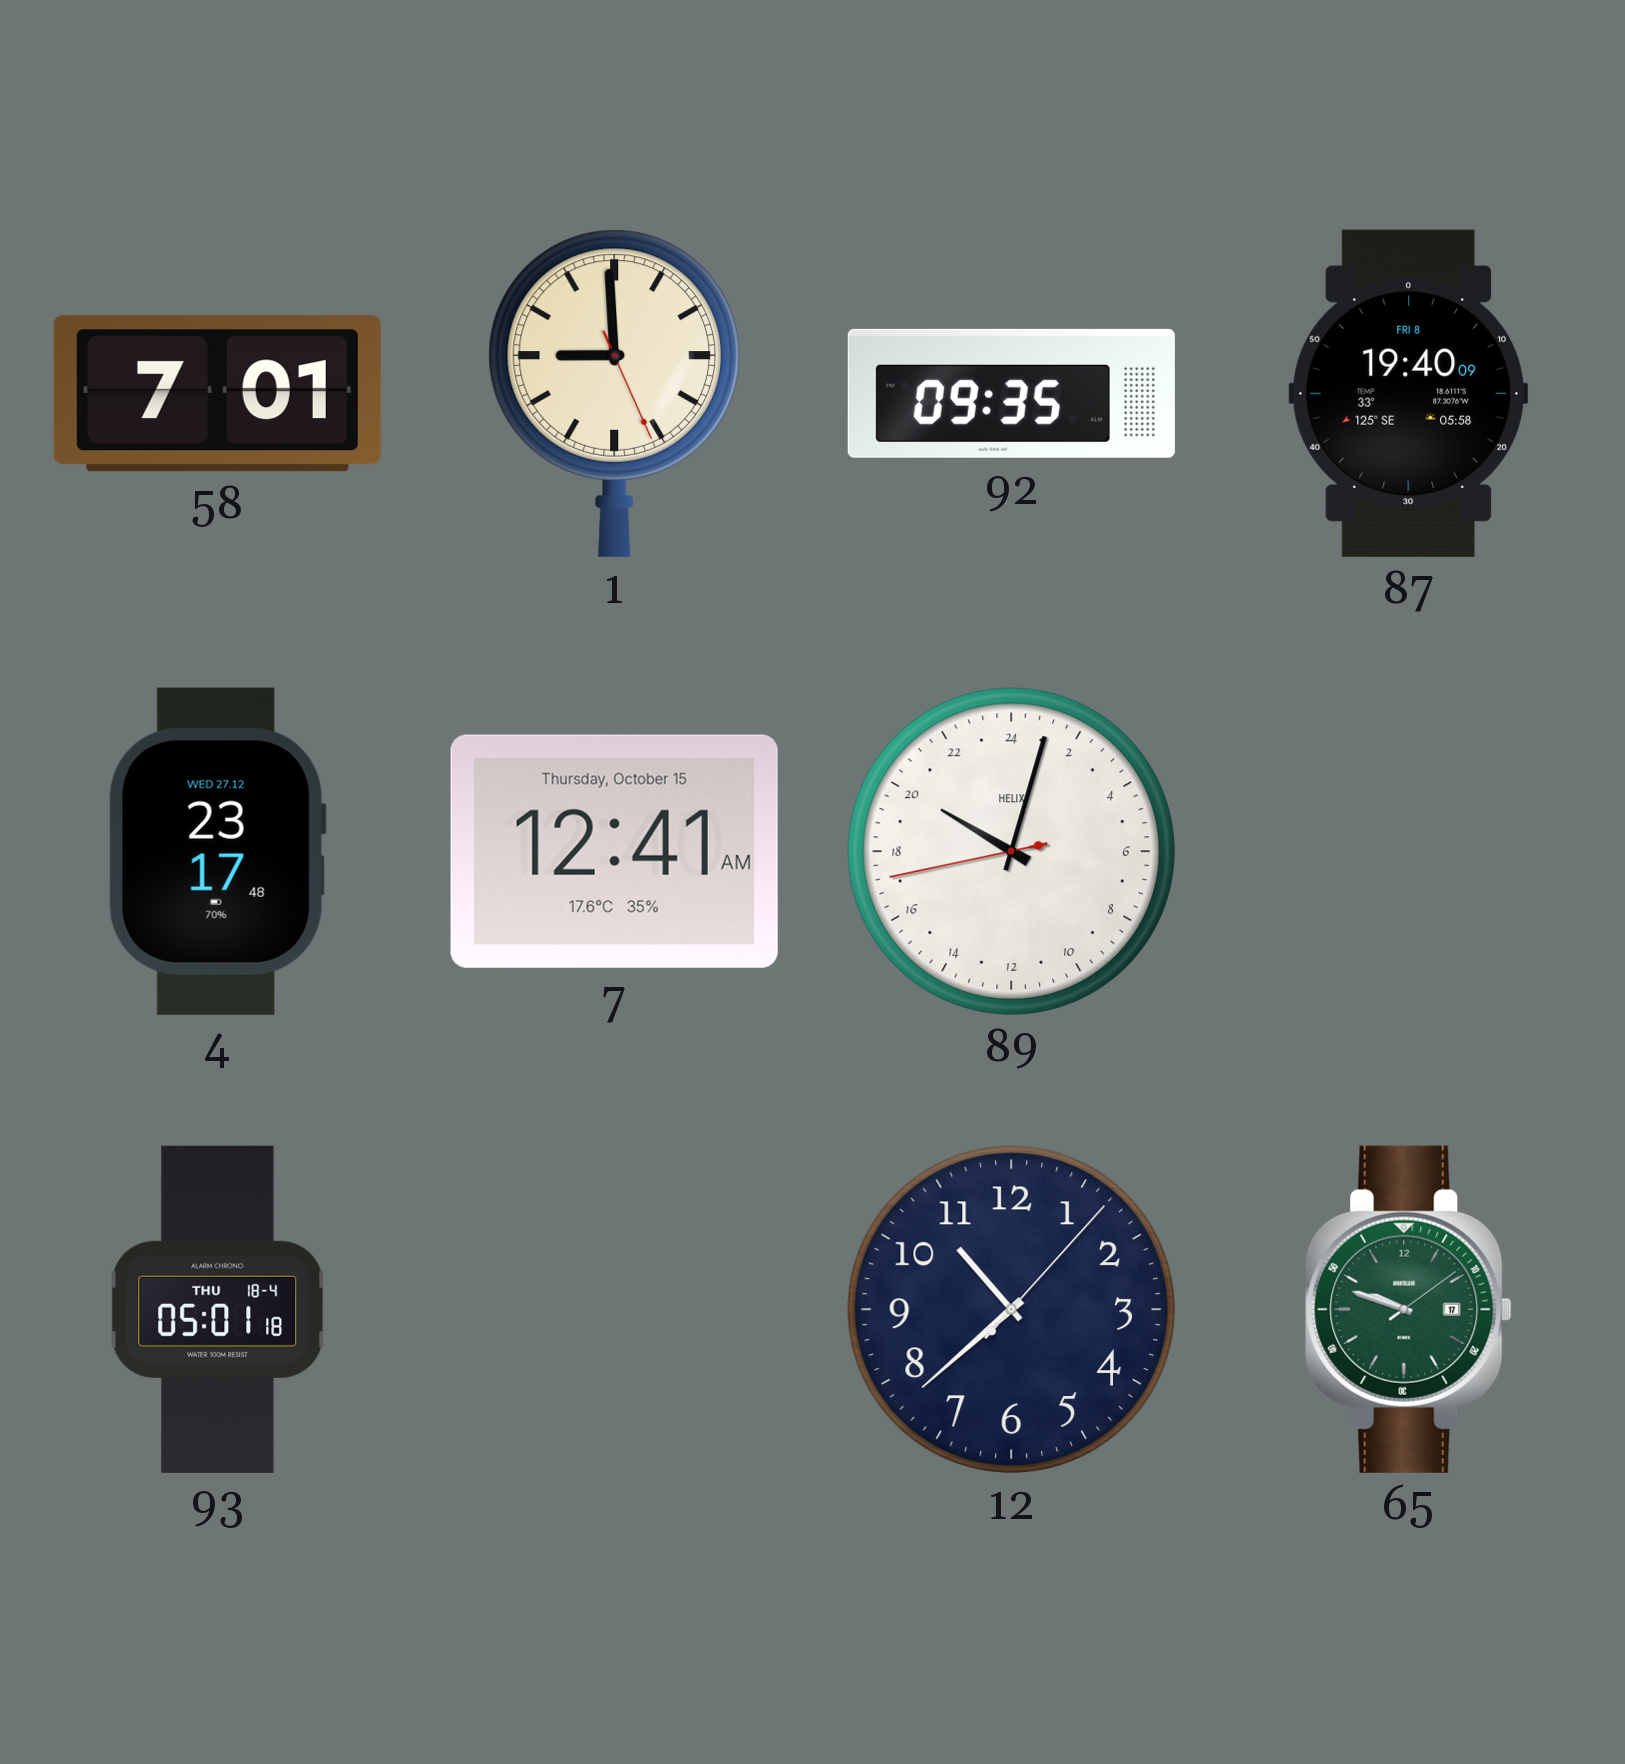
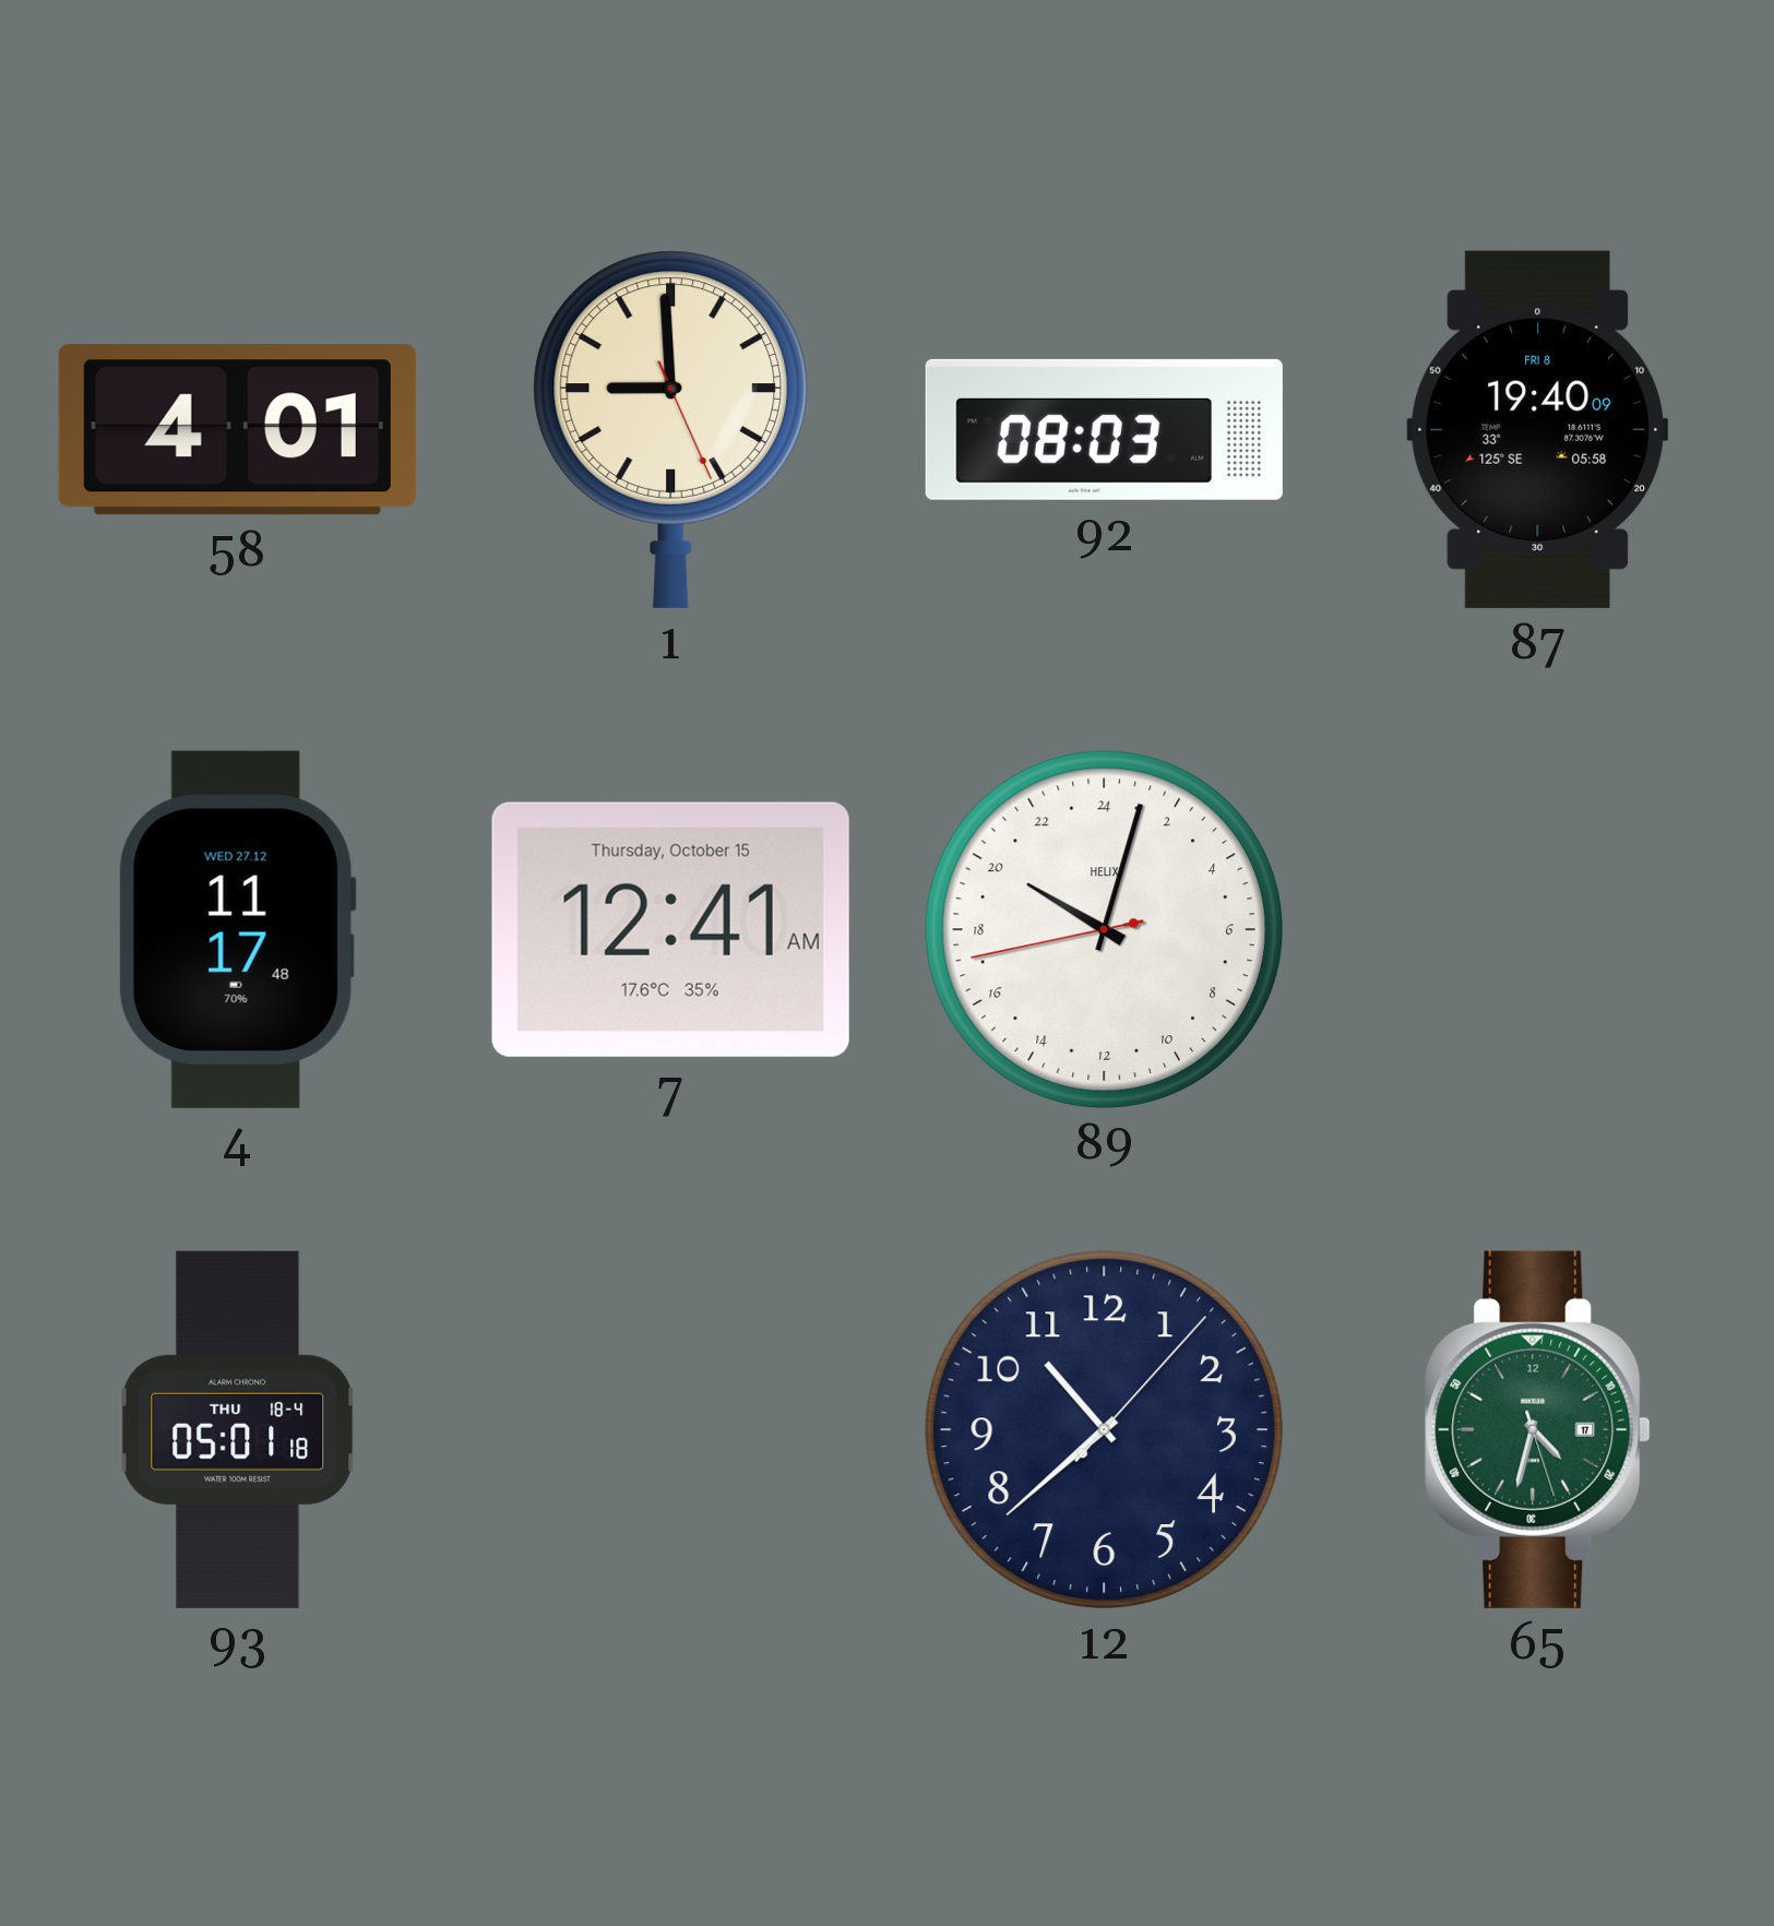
58: 7:01 -> 4:01 (237, 430)
92: 09:35 -> 08:03 (1104, 429)
4: 23:17 -> 11:17 (237, 929)
65: 9:48 -> 4:32 (1538, 1429)
